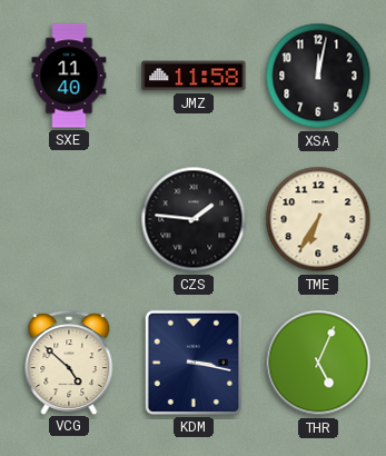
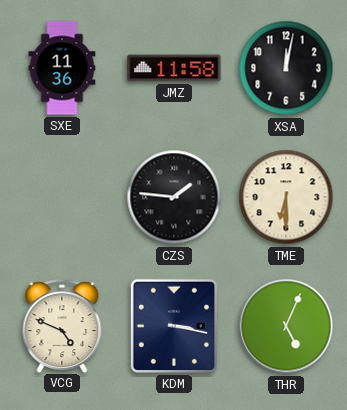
SXE: 11:40 -> 11:36 (62, 68)
TME: 6:35 -> 6:30 (286, 197)
VCG: 4:52 -> 4:49 (62, 326)
